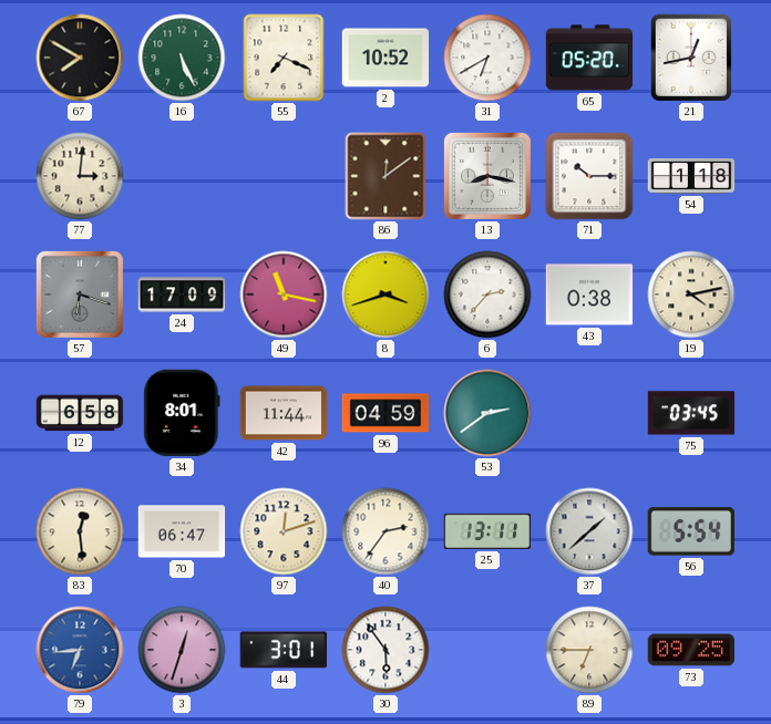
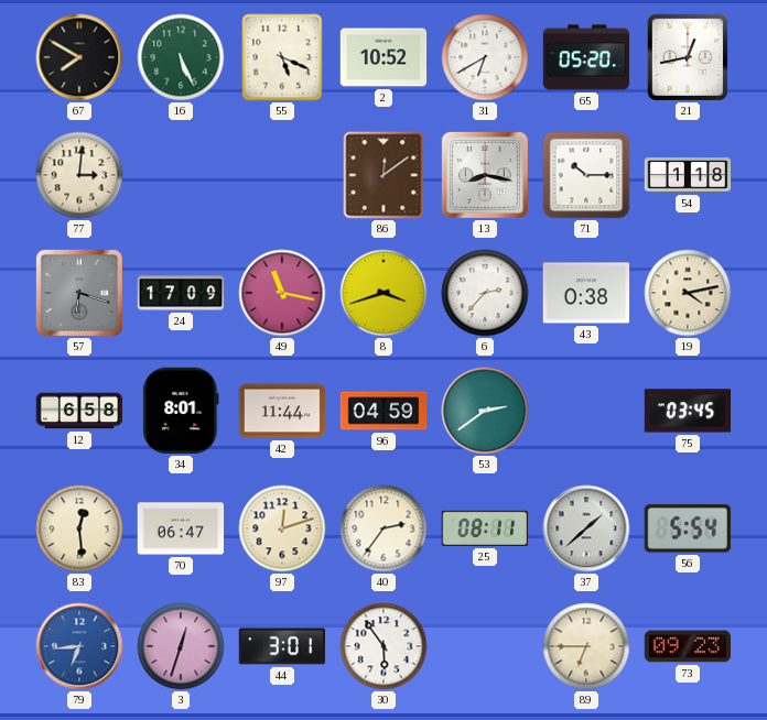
55: 7:19 -> 5:19 (282, 57)
25: 13:11 -> 08:11 (485, 528)
73: 09:25 -> 09:23 (688, 646)
